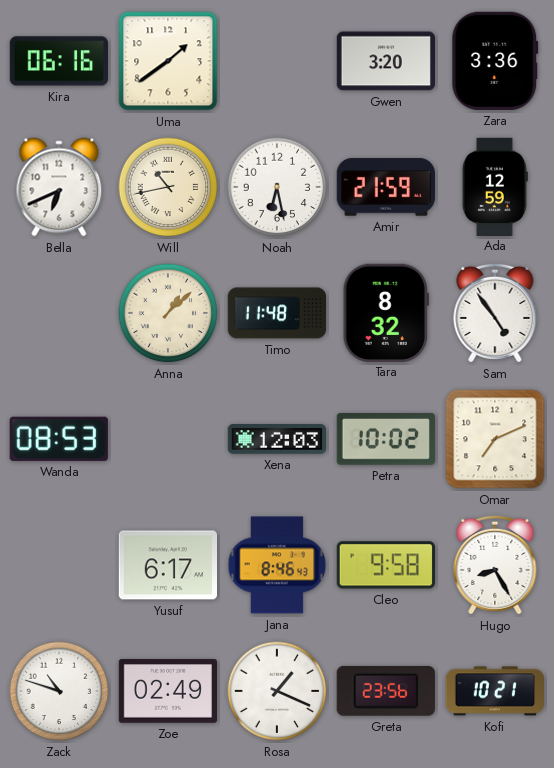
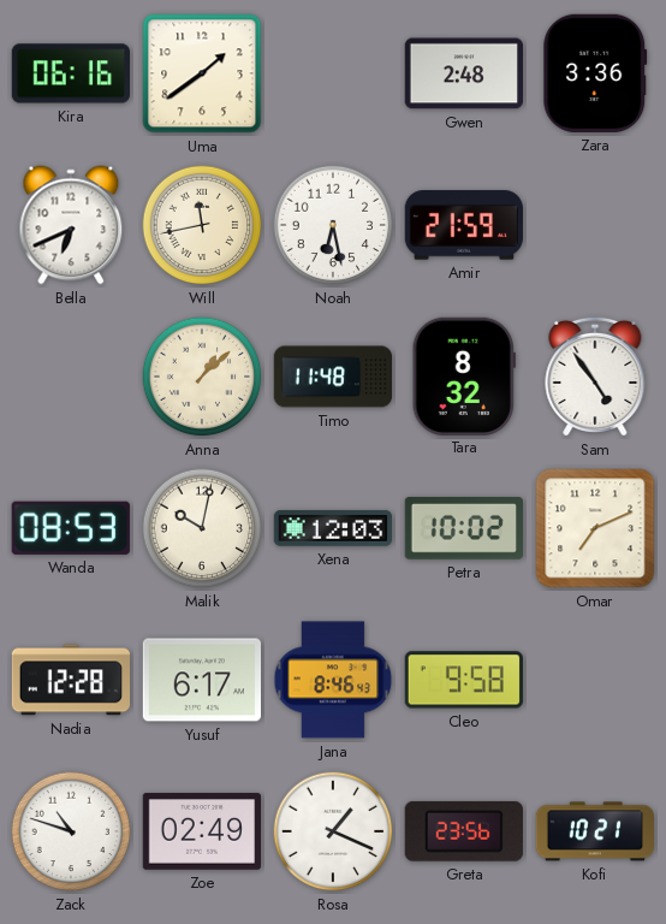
Gwen: 3:20 -> 2:48 (463, 73)
Will: 10:43 -> 11:43 (202, 225)
Ada: 12:59 -> none (495, 186)
Malik: none -> 10:02 (202, 528)
Nadia: none -> 12:28 (70, 680)
Hugo: 8:25 -> none (495, 565)
